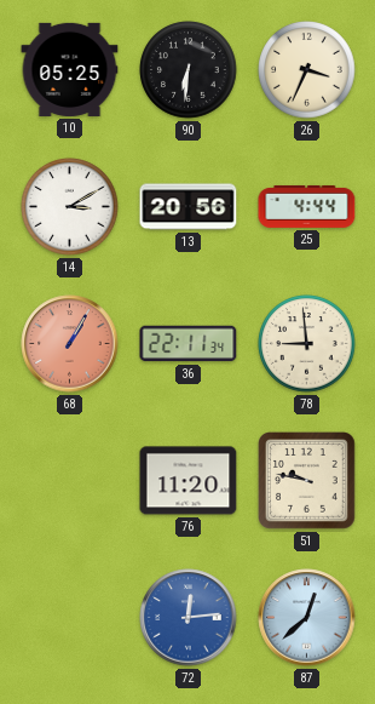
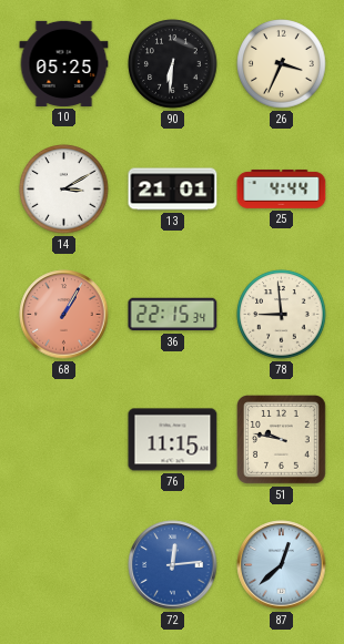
13: 20:56 -> 21:01 (173, 190)
36: 22:11 -> 22:15 (173, 315)
76: 11:20 -> 11:15 (173, 440)
